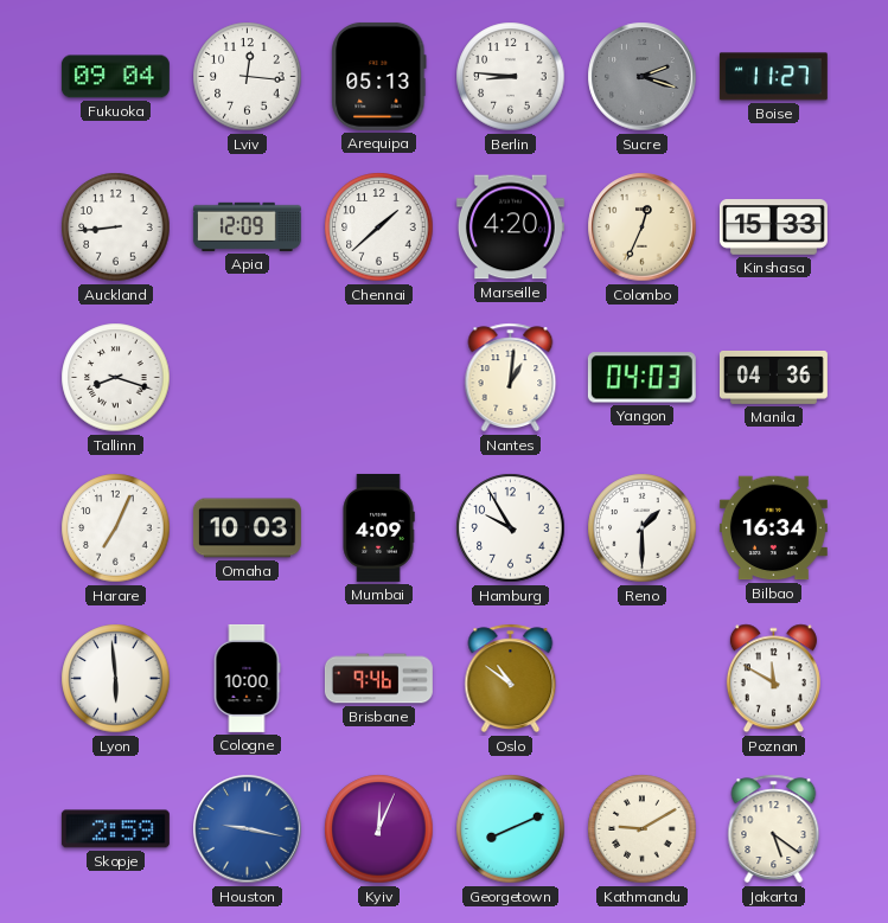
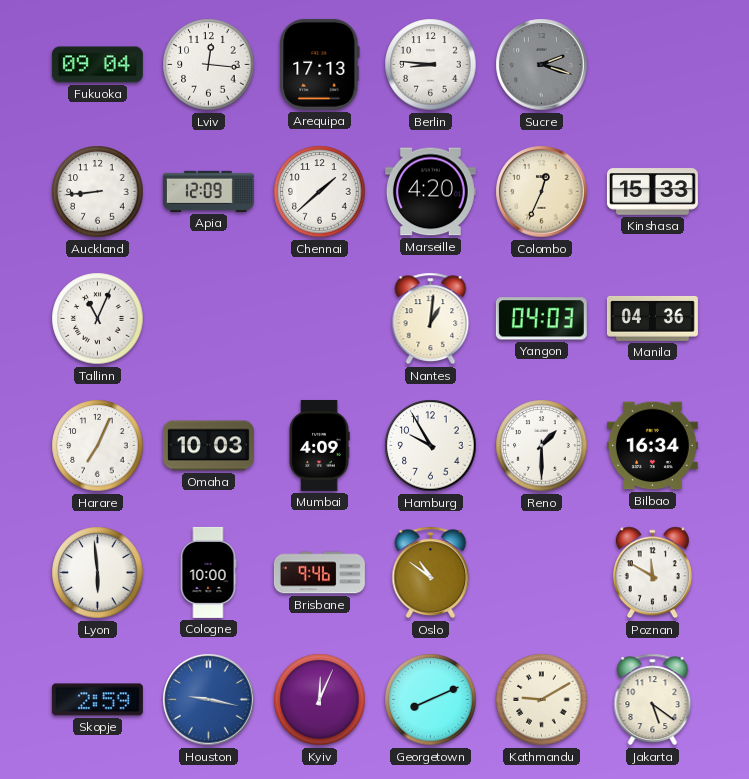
Arequipa: 05:13 -> 17:13 (320, 64)
Boise: 11:27 -> none (773, 77)
Tallinn: 8:18 -> 11:04 (98, 319)
